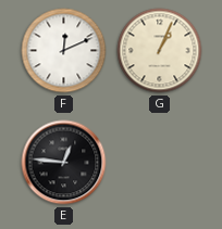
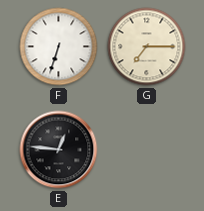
F: 12:11 -> 6:33 (59, 47)
G: 1:04 -> 7:15 (147, 47)
